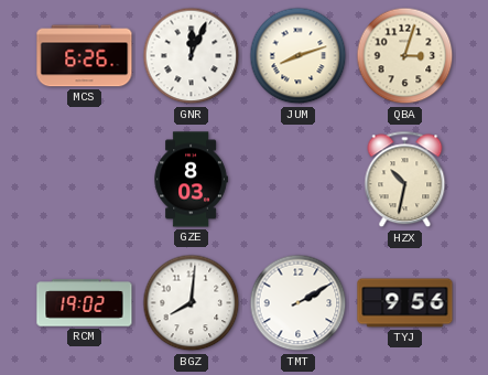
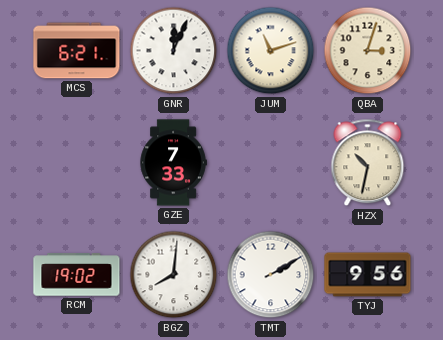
MCS: 6:26 -> 6:21 (77, 51)
JUM: 8:12 -> 11:12 (271, 51)
GZE: 8:03 -> 7:33 (173, 163)
